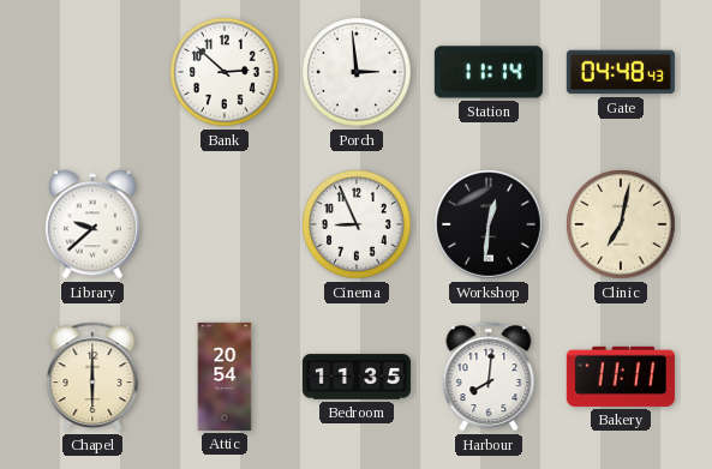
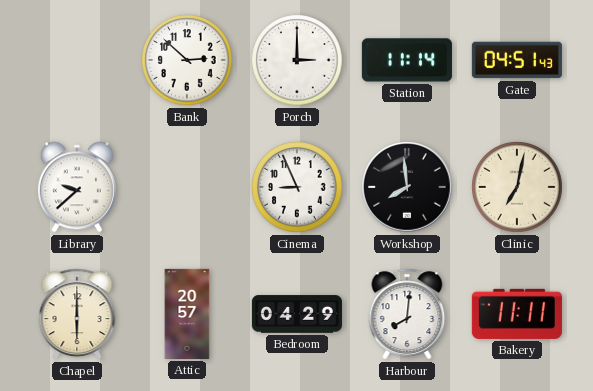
Porch: 2:59 -> 3:00 (297, 60)
Gate: 04:48 -> 04:51 (517, 60)
Workshop: 12:31 -> 7:59 (407, 187)
Attic: 20:54 -> 20:57 (187, 314)
Bedroom: 11:35 -> 04:29 (297, 314)
